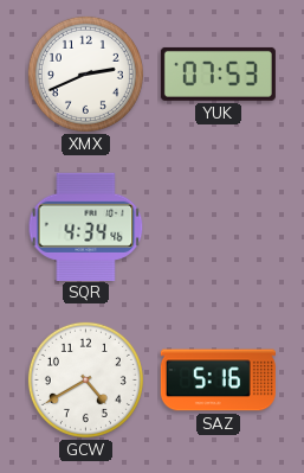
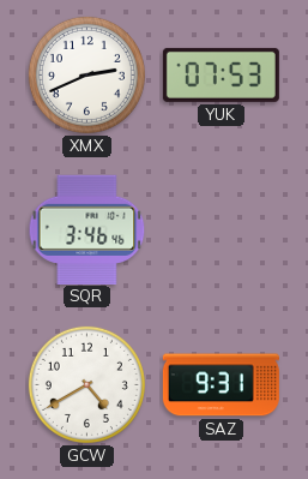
SQR: 4:34 -> 3:46 (87, 229)
SAZ: 5:16 -> 9:31 (221, 385)
